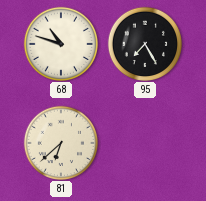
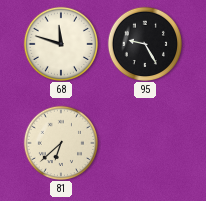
68: 10:48 -> 11:48 (60, 43)
95: 7:25 -> 9:25 (144, 43)
